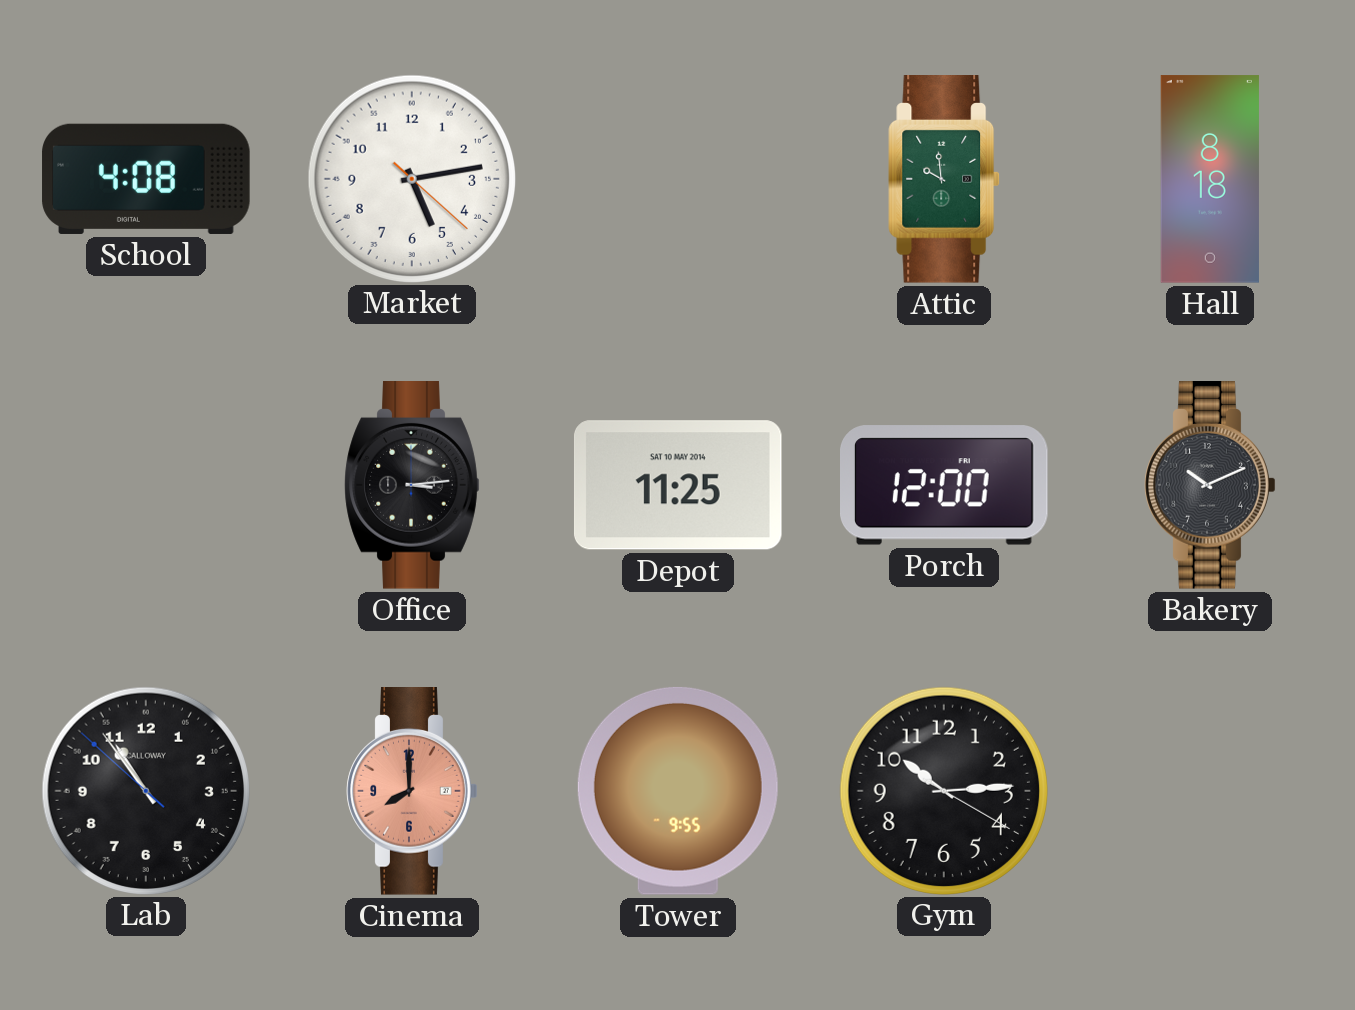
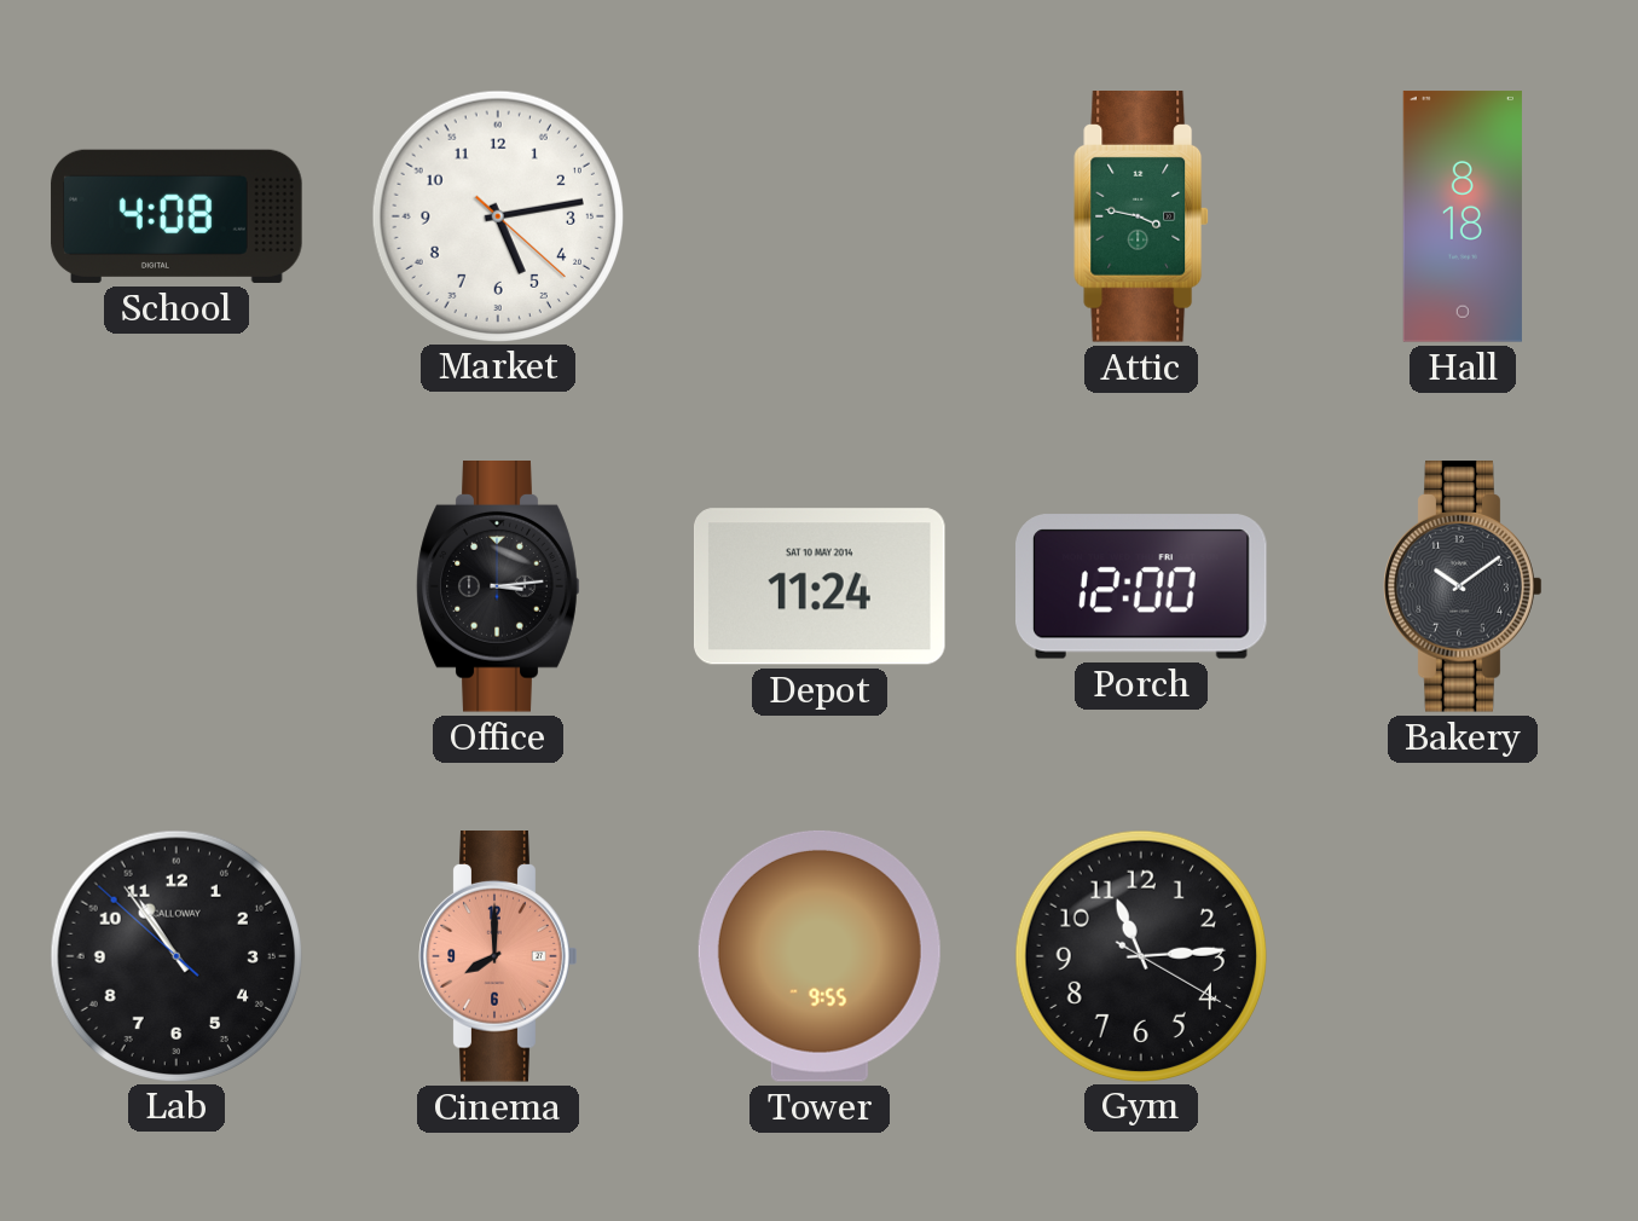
Attic: 9:59 -> 3:47 (1142, 216)
Depot: 11:25 -> 11:24 (820, 586)
Bakery: 10:11 -> 10:09 (1463, 586)
Gym: 10:14 -> 11:14 (1140, 955)
